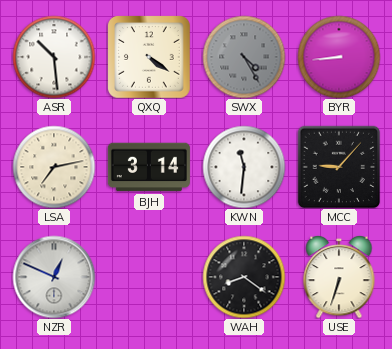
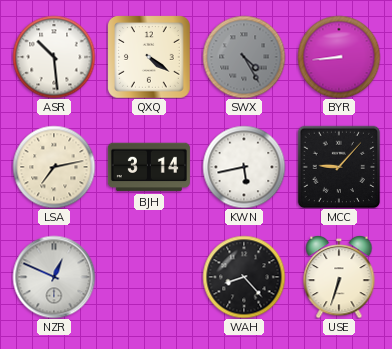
KWN: 11:31 -> 5:43 (244, 167)
WAH: 8:21 -> 8:23 (244, 277)
